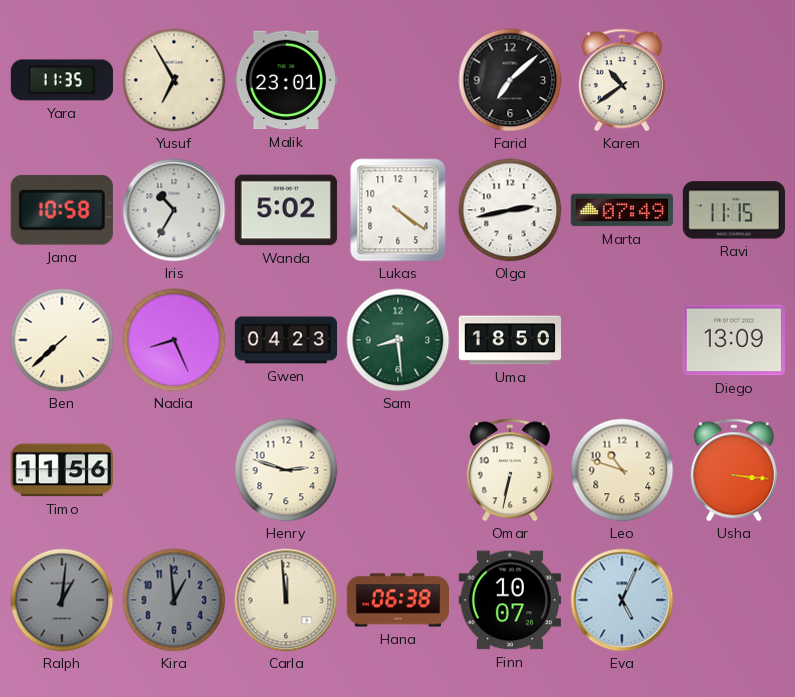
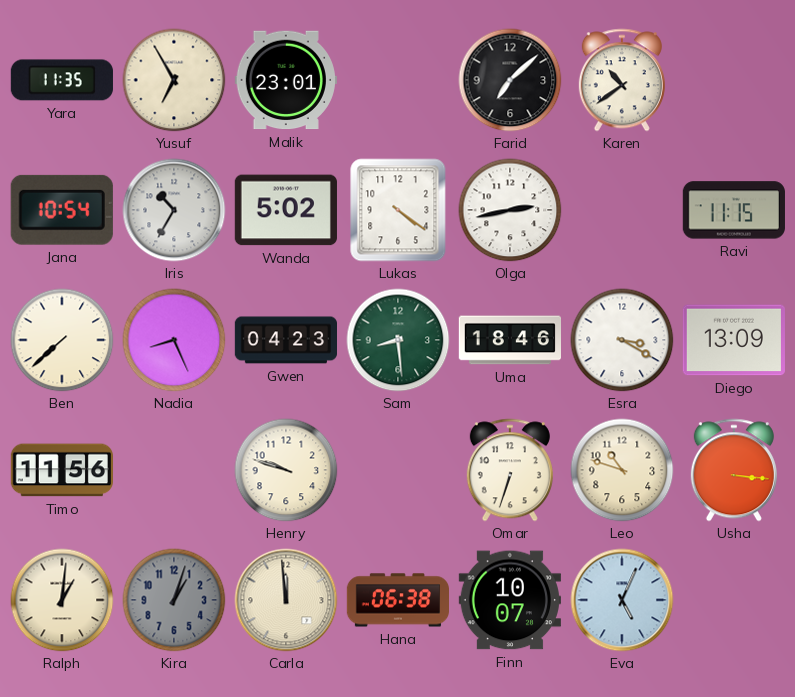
Jana: 10:58 -> 10:54 (62, 210)
Marta: 07:49 -> none (622, 210)
Uma: 18:50 -> 18:46 (509, 340)
Esra: none -> 3:20 (622, 340)
Henry: 2:48 -> 9:48 (286, 470)
Omar: 6:32 -> 6:33 (510, 470)
Ralph dial: grey -> cream (62, 600)
Kira: 12:59 -> 1:03 (174, 600)
